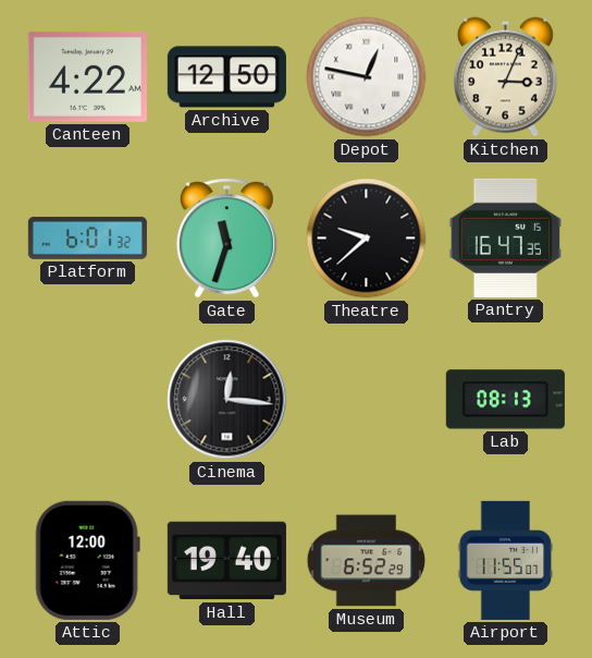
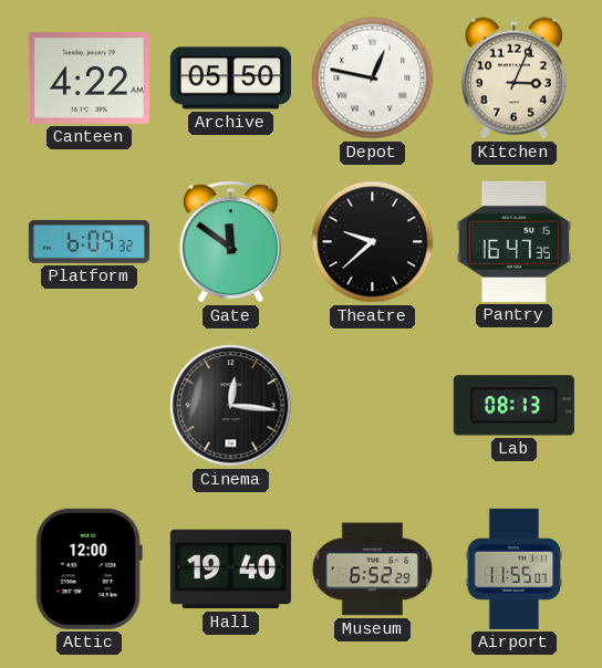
Archive: 12:50 -> 05:50 (230, 79)
Platform: 6:01 -> 6:09 (89, 241)
Gate: 11:33 -> 11:51 (230, 242)
